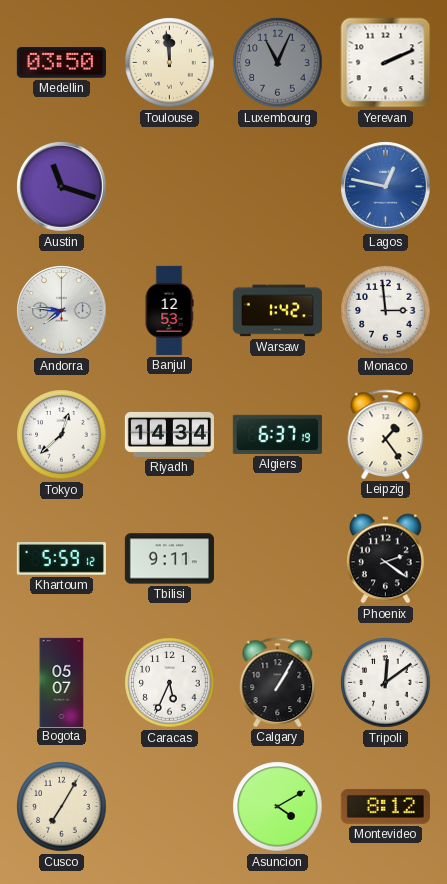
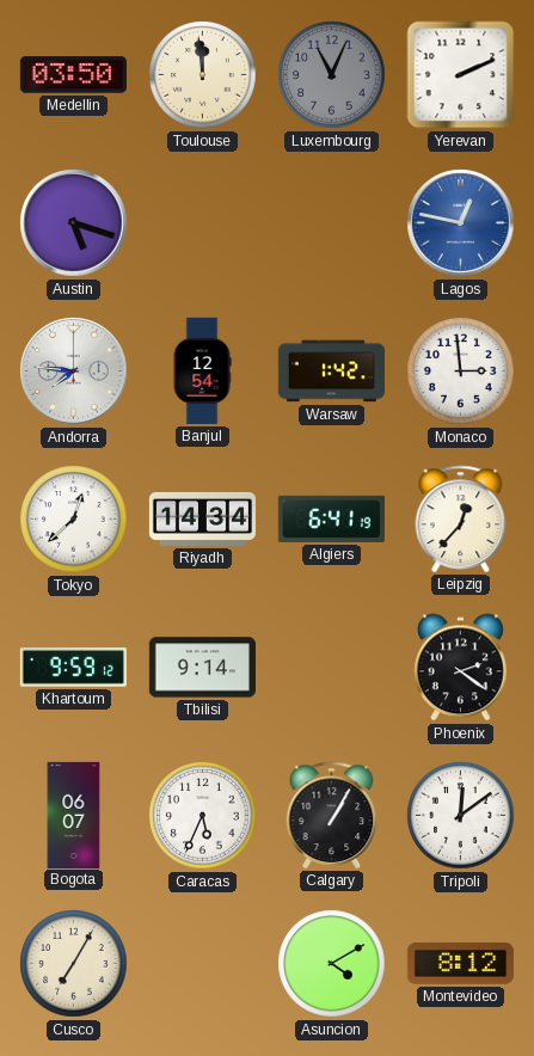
Austin: 11:18 -> 5:18 (74, 223)
Banjul: 12:53 -> 12:54 (202, 370)
Algiers: 6:37 -> 6:41 (331, 518)
Leipzig: 1:24 -> 12:37 (461, 518)
Khartoum: 5:59 -> 9:59 (73, 668)
Tbilisi: 9:11 -> 9:14 (202, 668)
Bogota: 05:07 -> 06:07 (74, 815)
